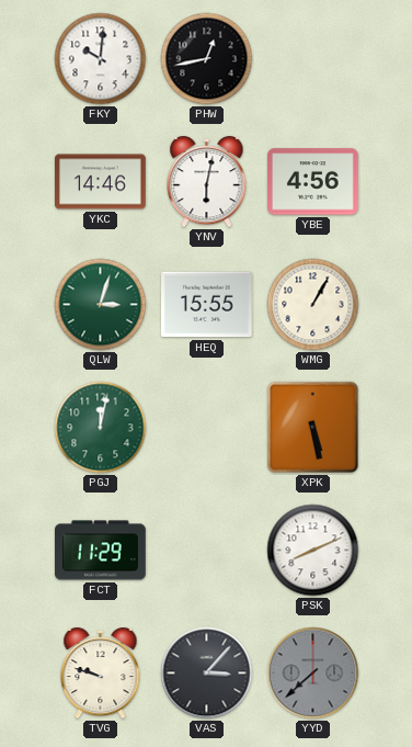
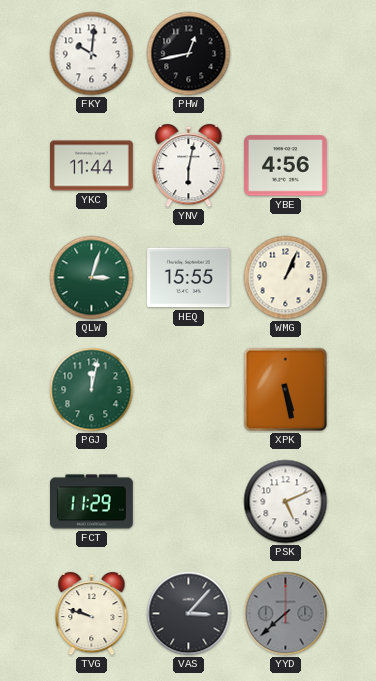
YKC: 14:46 -> 11:44 (92, 166)
WMG: 1:05 -> 1:04 (286, 278)
PSK: 8:11 -> 5:11 (286, 502)
